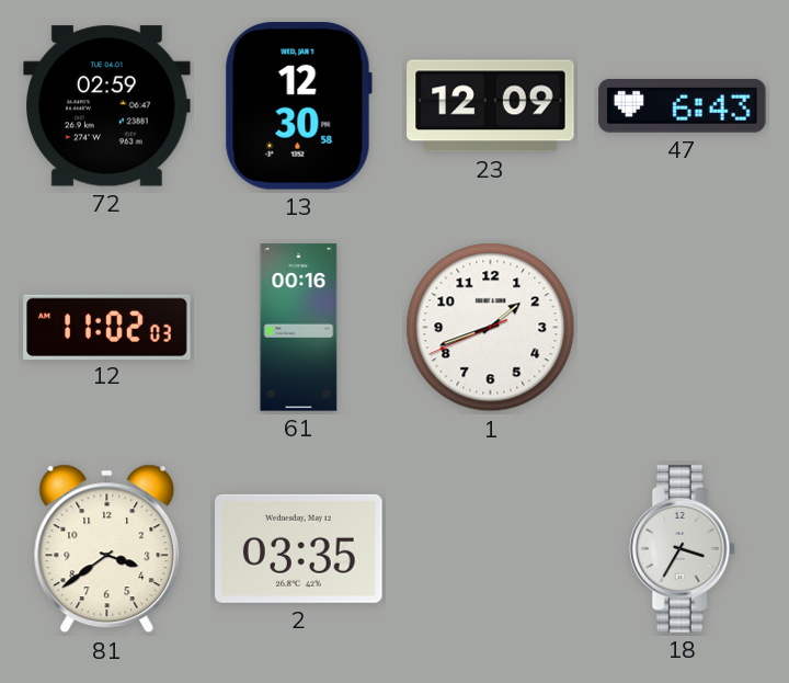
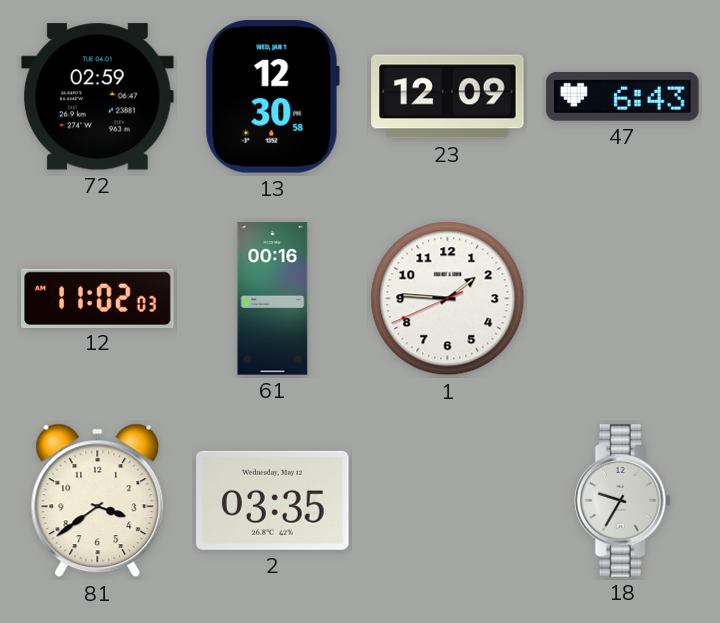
1: 1:41 -> 1:45 (448, 299)
18: 3:35 -> 9:35 (622, 501)
